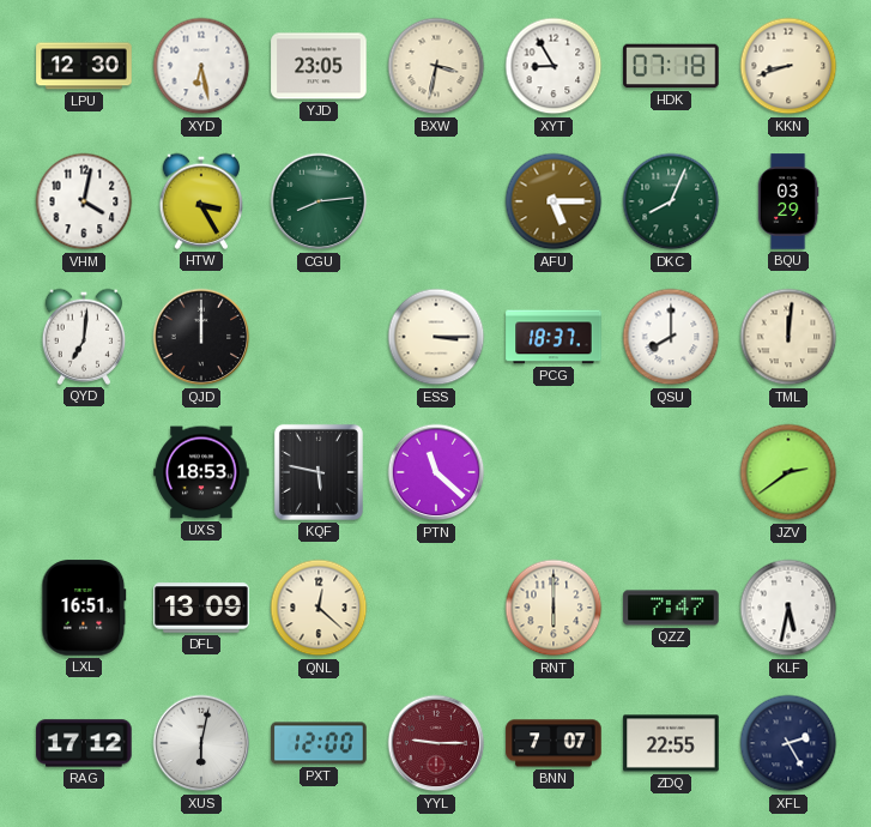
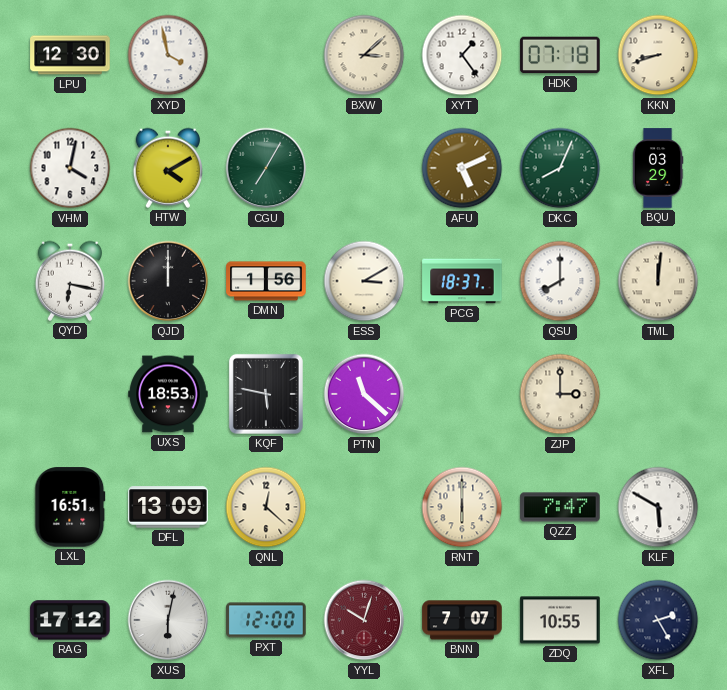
XYD: 6:28 -> 3:58 (168, 55)
YJD: 23:05 -> none (319, 66)
BXW: 3:32 -> 3:08 (364, 55)
XYT: 8:55 -> 1:24 (462, 55)
HTW: 3:25 -> 4:10 (167, 168)
CGU: 8:14 -> 7:05 (266, 168)
AFU: 5:15 -> 5:11 (462, 168)
QYD: 7:01 -> 6:17 (69, 281)
DMN: none -> 1:56 (266, 281)
ESS: 3:15 -> 3:10 (364, 281)
ZJP: none -> 3:00 (560, 394)
JZV: 2:39 -> none (788, 472)
KLF: 5:32 -> 5:50 (658, 507)
YYL: 9:15 -> 10:03 (364, 620)
ZDQ: 22:55 -> 10:55 (560, 620)
